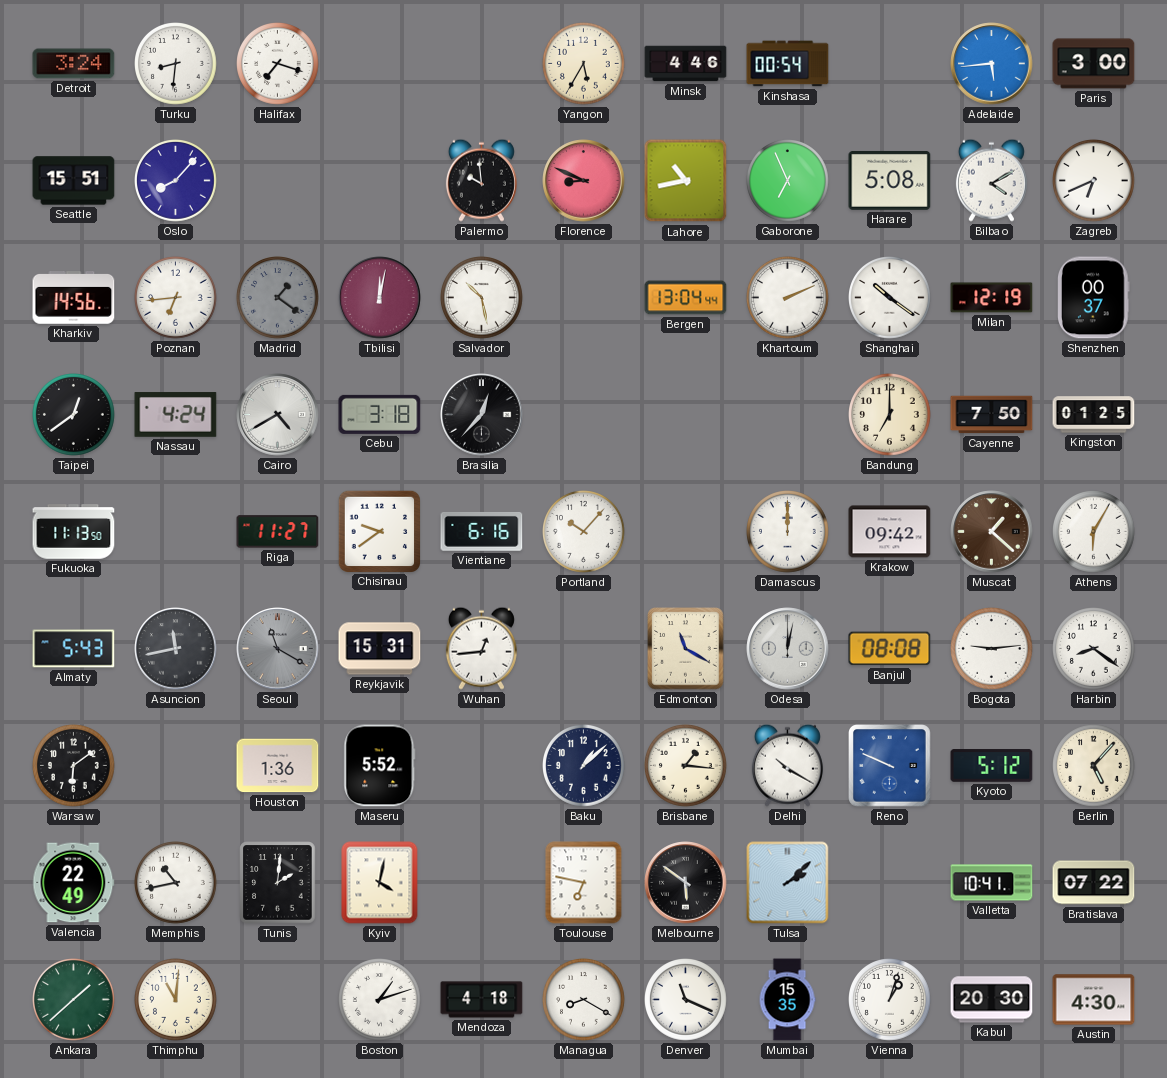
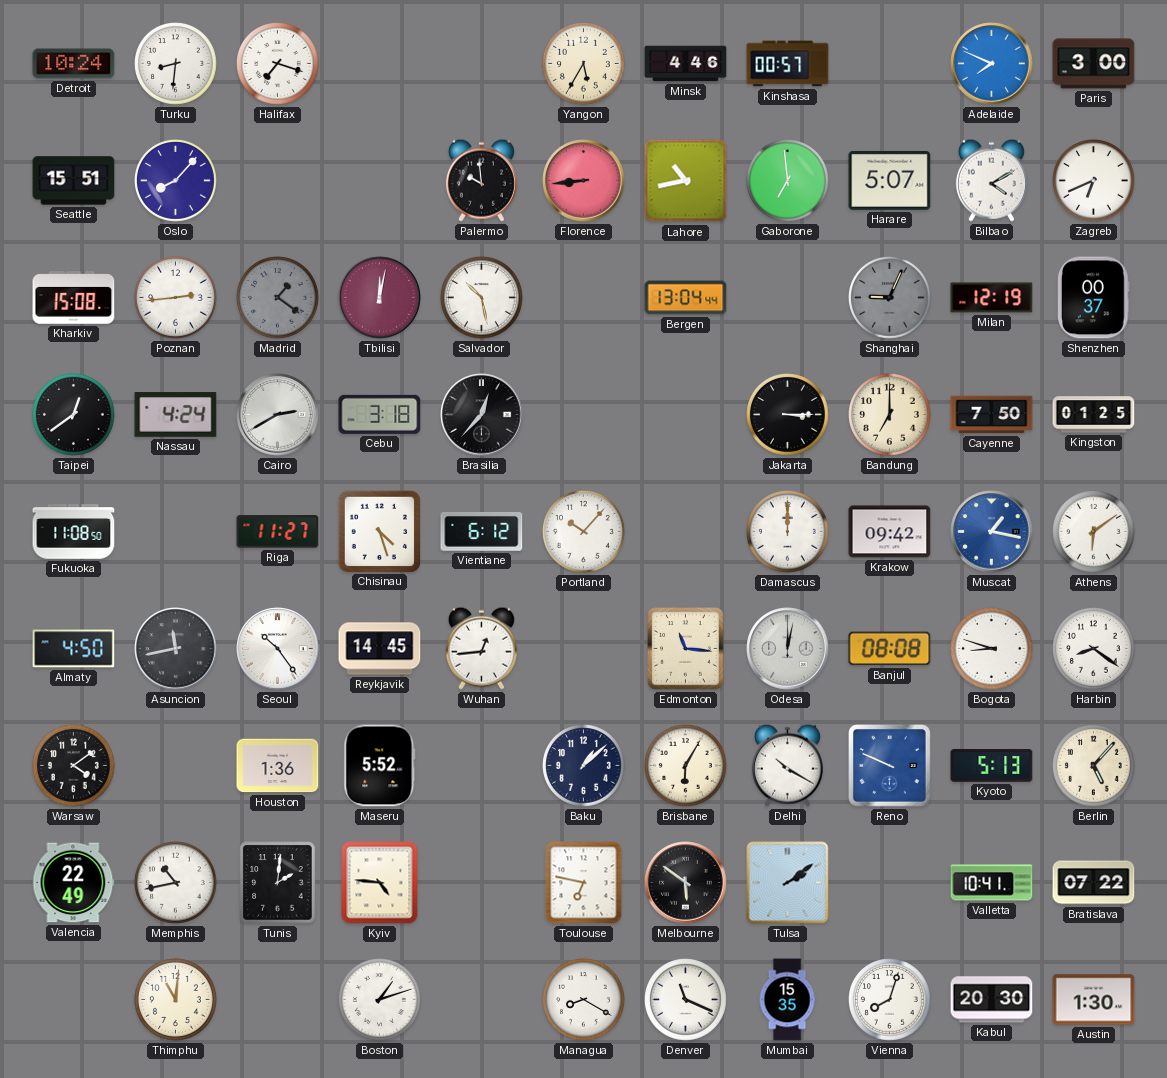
Detroit: 3:24 -> 10:24 (74, 64)
Kinshasa: 00:54 -> 00:57 (788, 64)
Adelaide: 5:44 -> 7:49 (992, 64)
Florence: 8:49 -> 8:44 (584, 181)
Gaborone: 6:56 -> 6:59 (788, 181)
Harare: 5:08 -> 5:07 (890, 180)
Kharkiv: 14:56 -> 15:08 (74, 298)
Poznan: 6:44 -> 2:44 (176, 298)
Khartoum: 2:11 -> none (788, 298)
Shanghai: 10:21 -> 9:04 (890, 298)
Shanghai dial: white -> grey (890, 298)
Cairo: 4:40 -> 2:40 (278, 415)
Jakarta: none -> 3:15 (788, 415)
Fukuoka: 11:13 -> 11:08 (74, 532)
Chisinau: 9:39 -> 4:27 (379, 531)
Vientiane: 6:16 -> 6:12 (482, 531)
Muscat: 1:22 -> 1:17 (992, 532)
Muscat dial: brown -> blue (992, 532)
Athens: 6:05 -> 6:09 (1094, 532)
Almaty: 5:43 -> 4:50 (74, 649)
Seoul: 11:20 -> 10:24 (278, 649)
Seoul dial: grey -> white (278, 649)
Reykjavik: 15:31 -> 14:45 (380, 649)
Edmonton: 11:20 -> 11:16 (686, 649)
Bogota: 9:14 -> 8:48 (992, 649)
Warsaw: 6:09 -> 4:09 (74, 766)
Brisbane: 1:16 -> 6:05 (686, 766)
Kyoto: 5:12 -> 5:13 (992, 766)
Kyiv: 4:02 -> 4:46 (380, 883)
Tulsa: 2:08 -> 2:09 (788, 883)
Ankara: 1:38 -> none (74, 1000)
Mendoza: 4:18 -> none (482, 1000)
Vienna: 1:03 -> 8:03 (890, 1000)
Austin: 4:30 -> 1:30 (1094, 1000)
